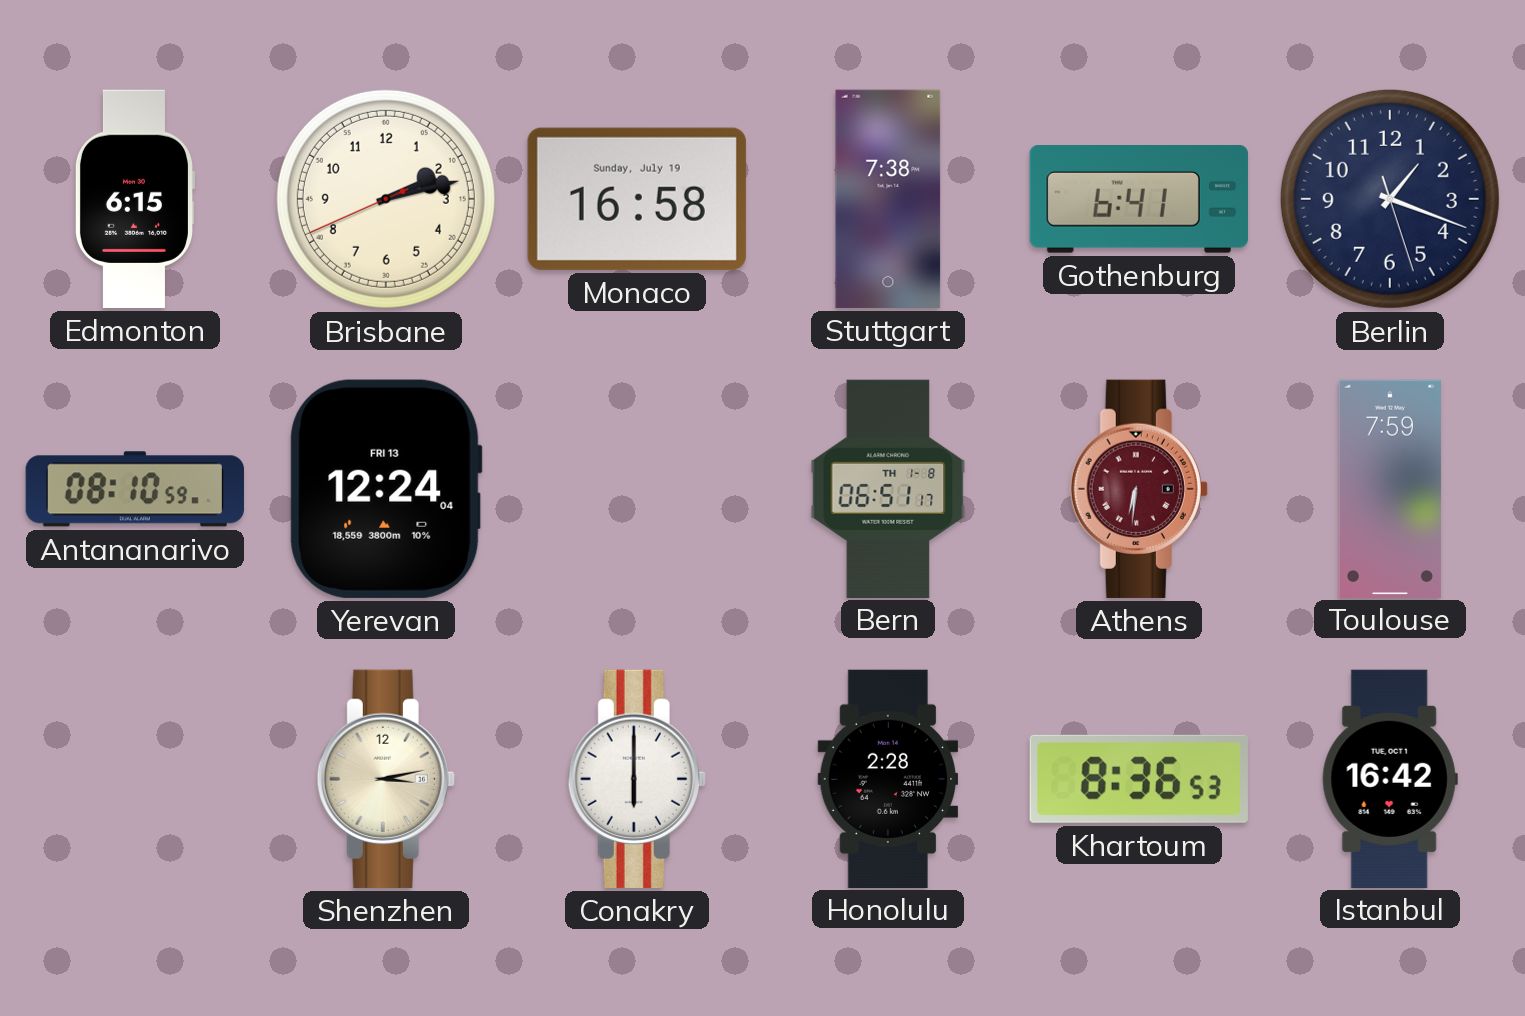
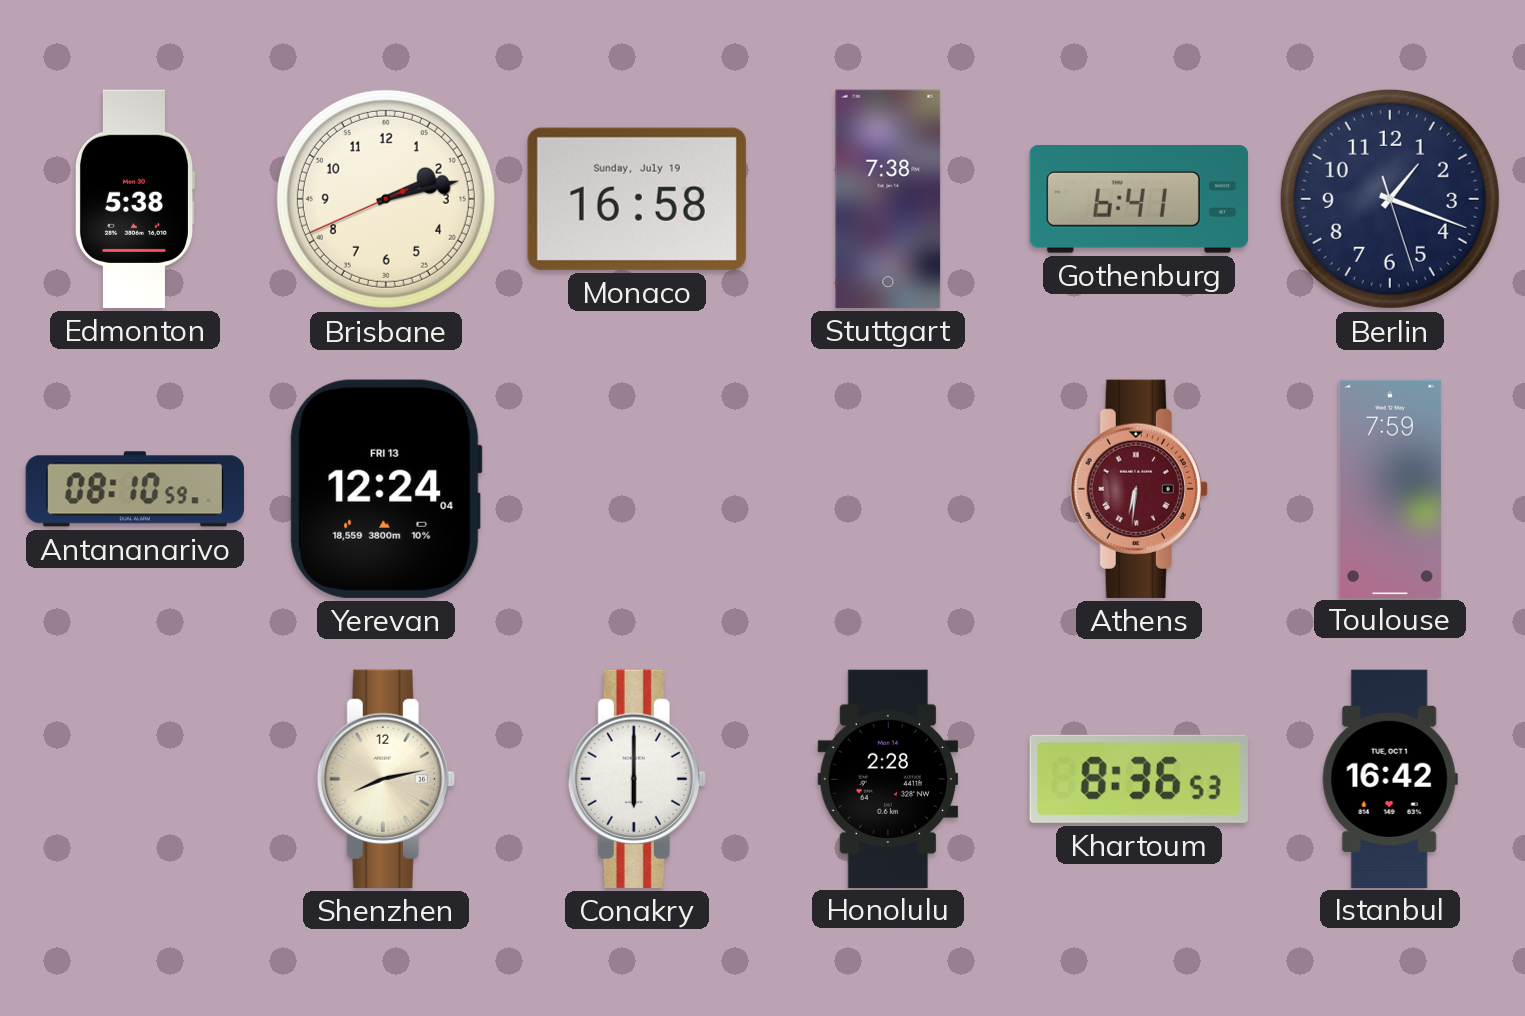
Edmonton: 6:15 -> 5:38 (134, 199)
Bern: 06:51 -> none (888, 488)
Shenzhen: 3:13 -> 8:13 (386, 779)
